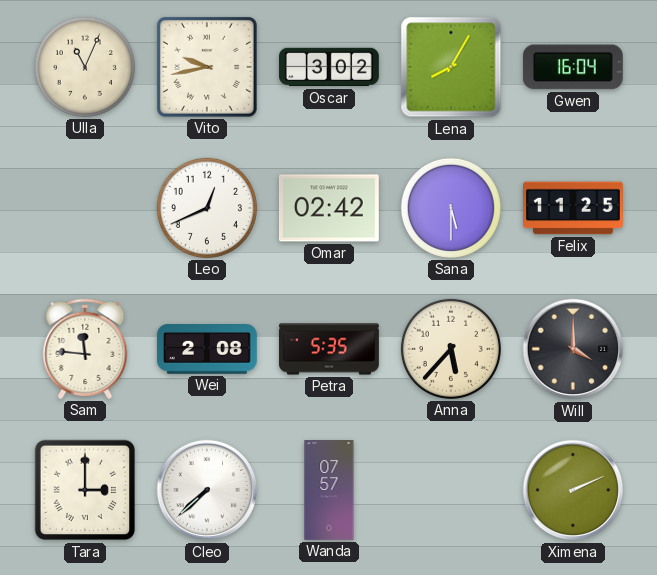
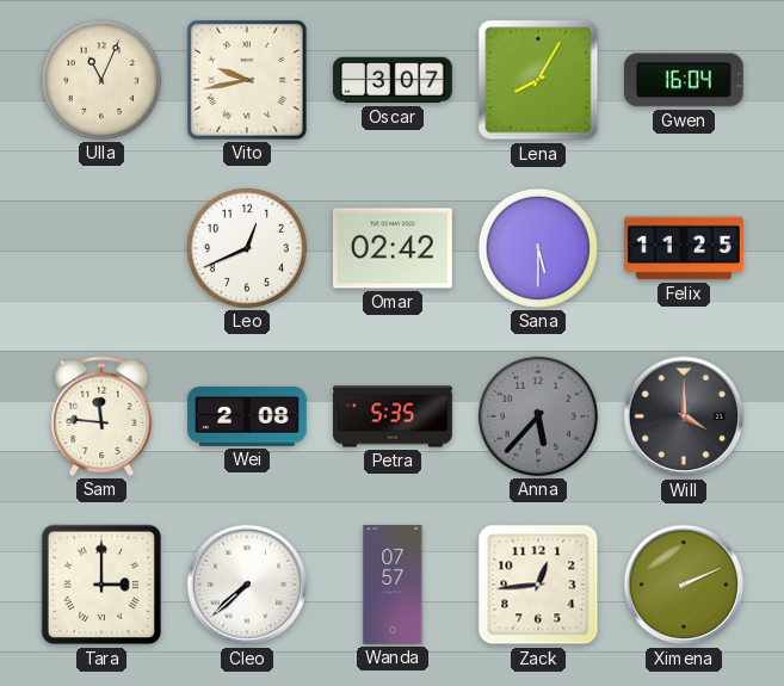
Oscar: 3:02 -> 3:07 (394, 80)
Anna dial: cream -> grey (538, 416)
Zack: none -> 12:44 (538, 585)
